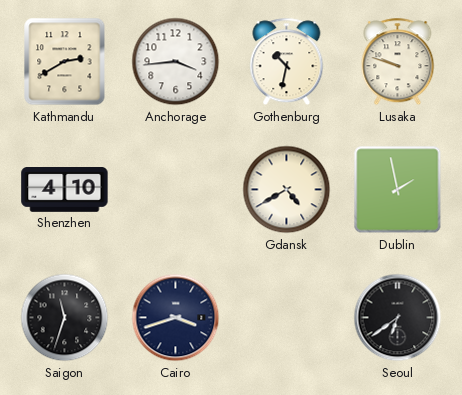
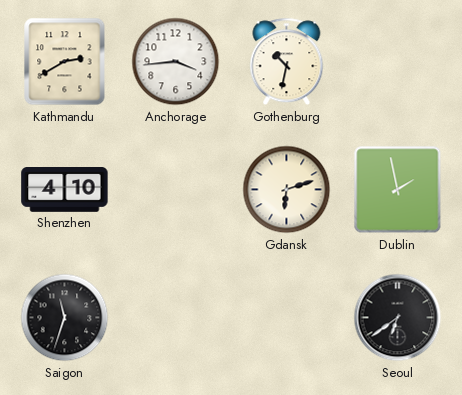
Lusaka: 9:48 -> none (398, 62)
Gdansk: 4:40 -> 6:12 (287, 190)
Cairo: 3:42 -> none (176, 318)
